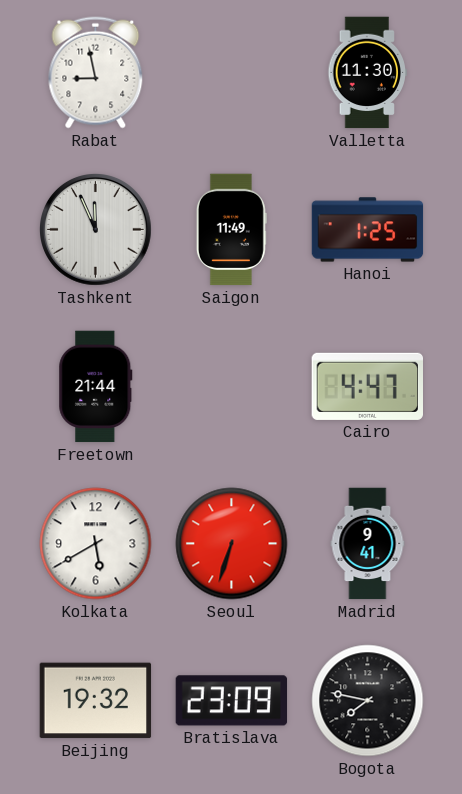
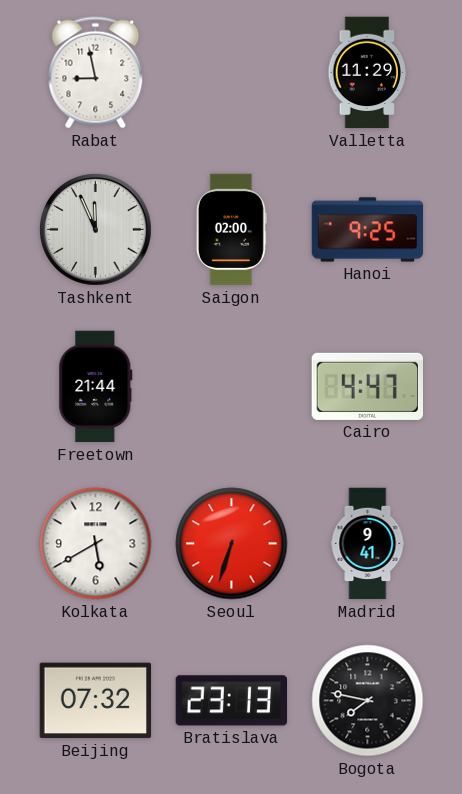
Valletta: 11:30 -> 11:29 (368, 73)
Saigon: 11:49 -> 02:00 (231, 230)
Hanoi: 1:25 -> 9:25 (368, 230)
Beijing: 19:32 -> 07:32 (96, 701)
Bratislava: 23:09 -> 23:13 (232, 701)
